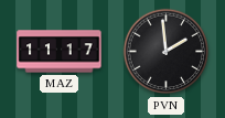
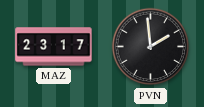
MAZ: 11:17 -> 23:17 (54, 47)
